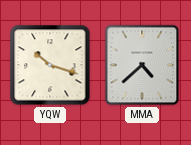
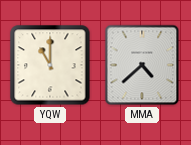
YQW: 10:18 -> 11:00 (50, 65)
